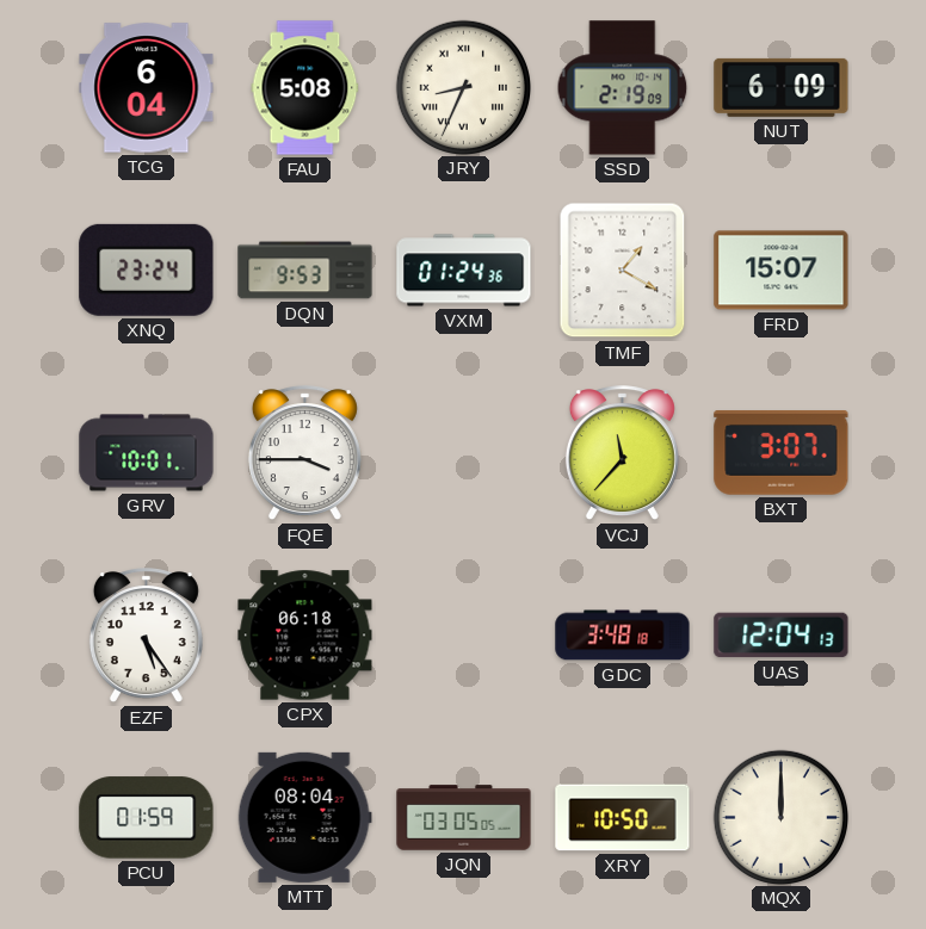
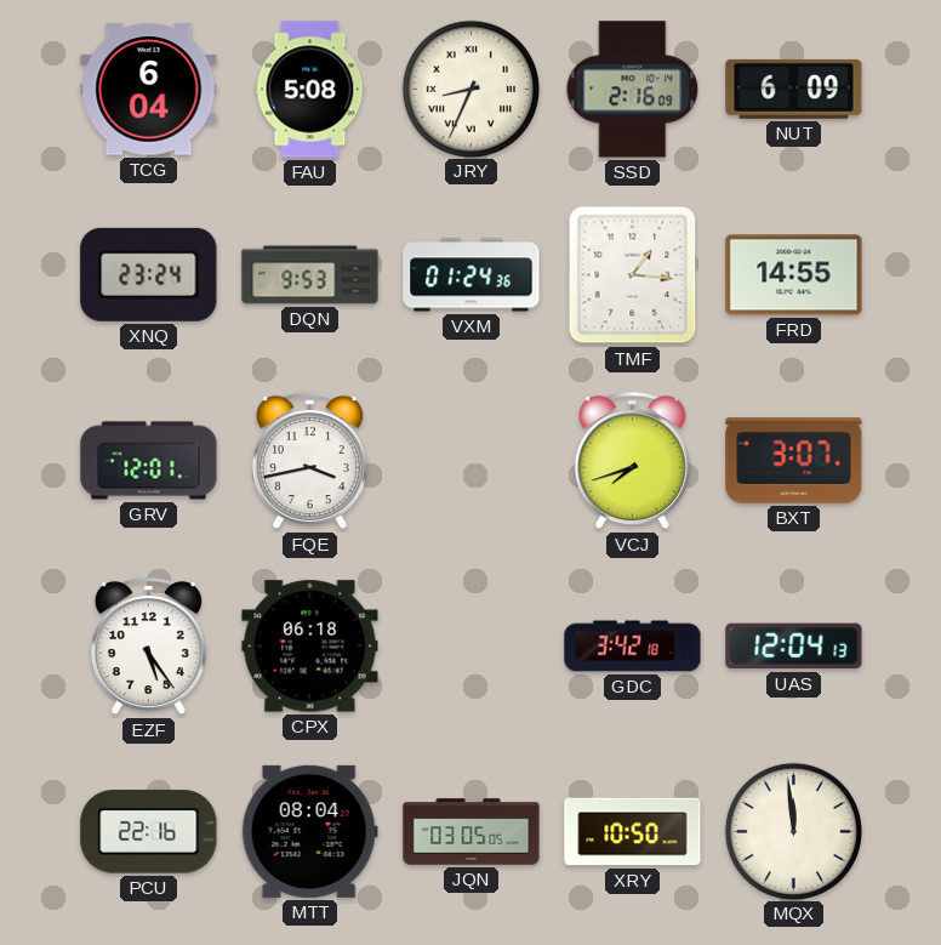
SSD: 2:19 -> 2:16 (633, 90)
TMF: 1:20 -> 1:16 (633, 275)
FRD: 15:07 -> 14:55 (794, 275)
GRV: 10:01 -> 12:01 (149, 461)
FQE: 3:45 -> 3:43 (309, 461)
VCJ: 11:37 -> 7:42 (632, 461)
GDC: 3:48 -> 3:42 (633, 647)
PCU: 01:59 -> 22:16 (149, 832)
MQX: 12:00 -> 11:59 (793, 831)
